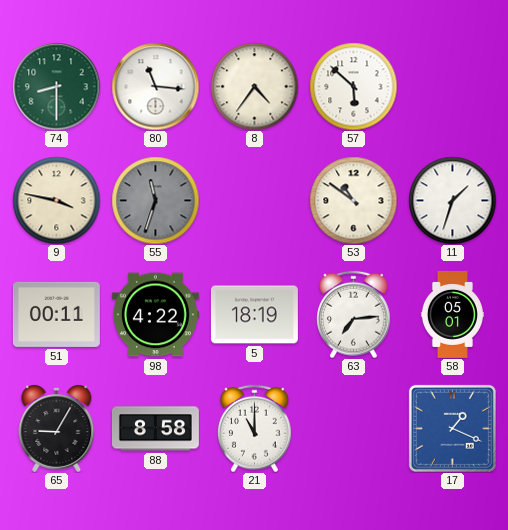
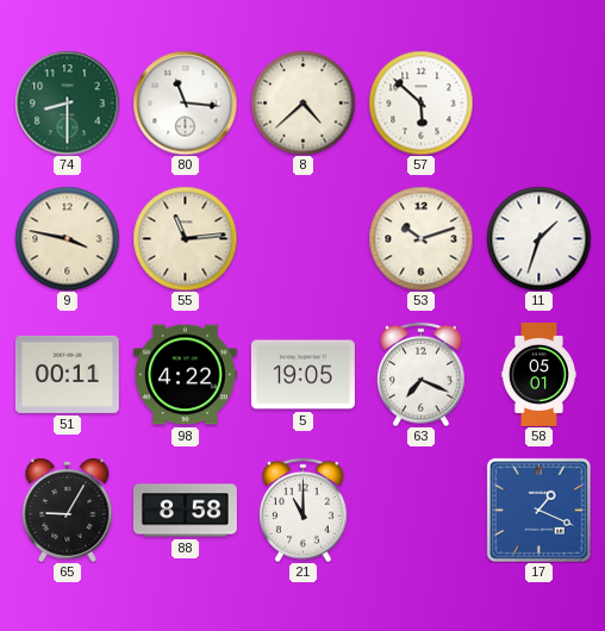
8: 4:36 -> 4:38 (302, 102)
55: 11:33 -> 11:14 (185, 238)
55 dial: grey -> cream (185, 238)
53: 10:51 -> 10:12 (420, 238)
5: 18:19 -> 19:05 (302, 375)
63: 7:14 -> 7:19 (422, 374)
